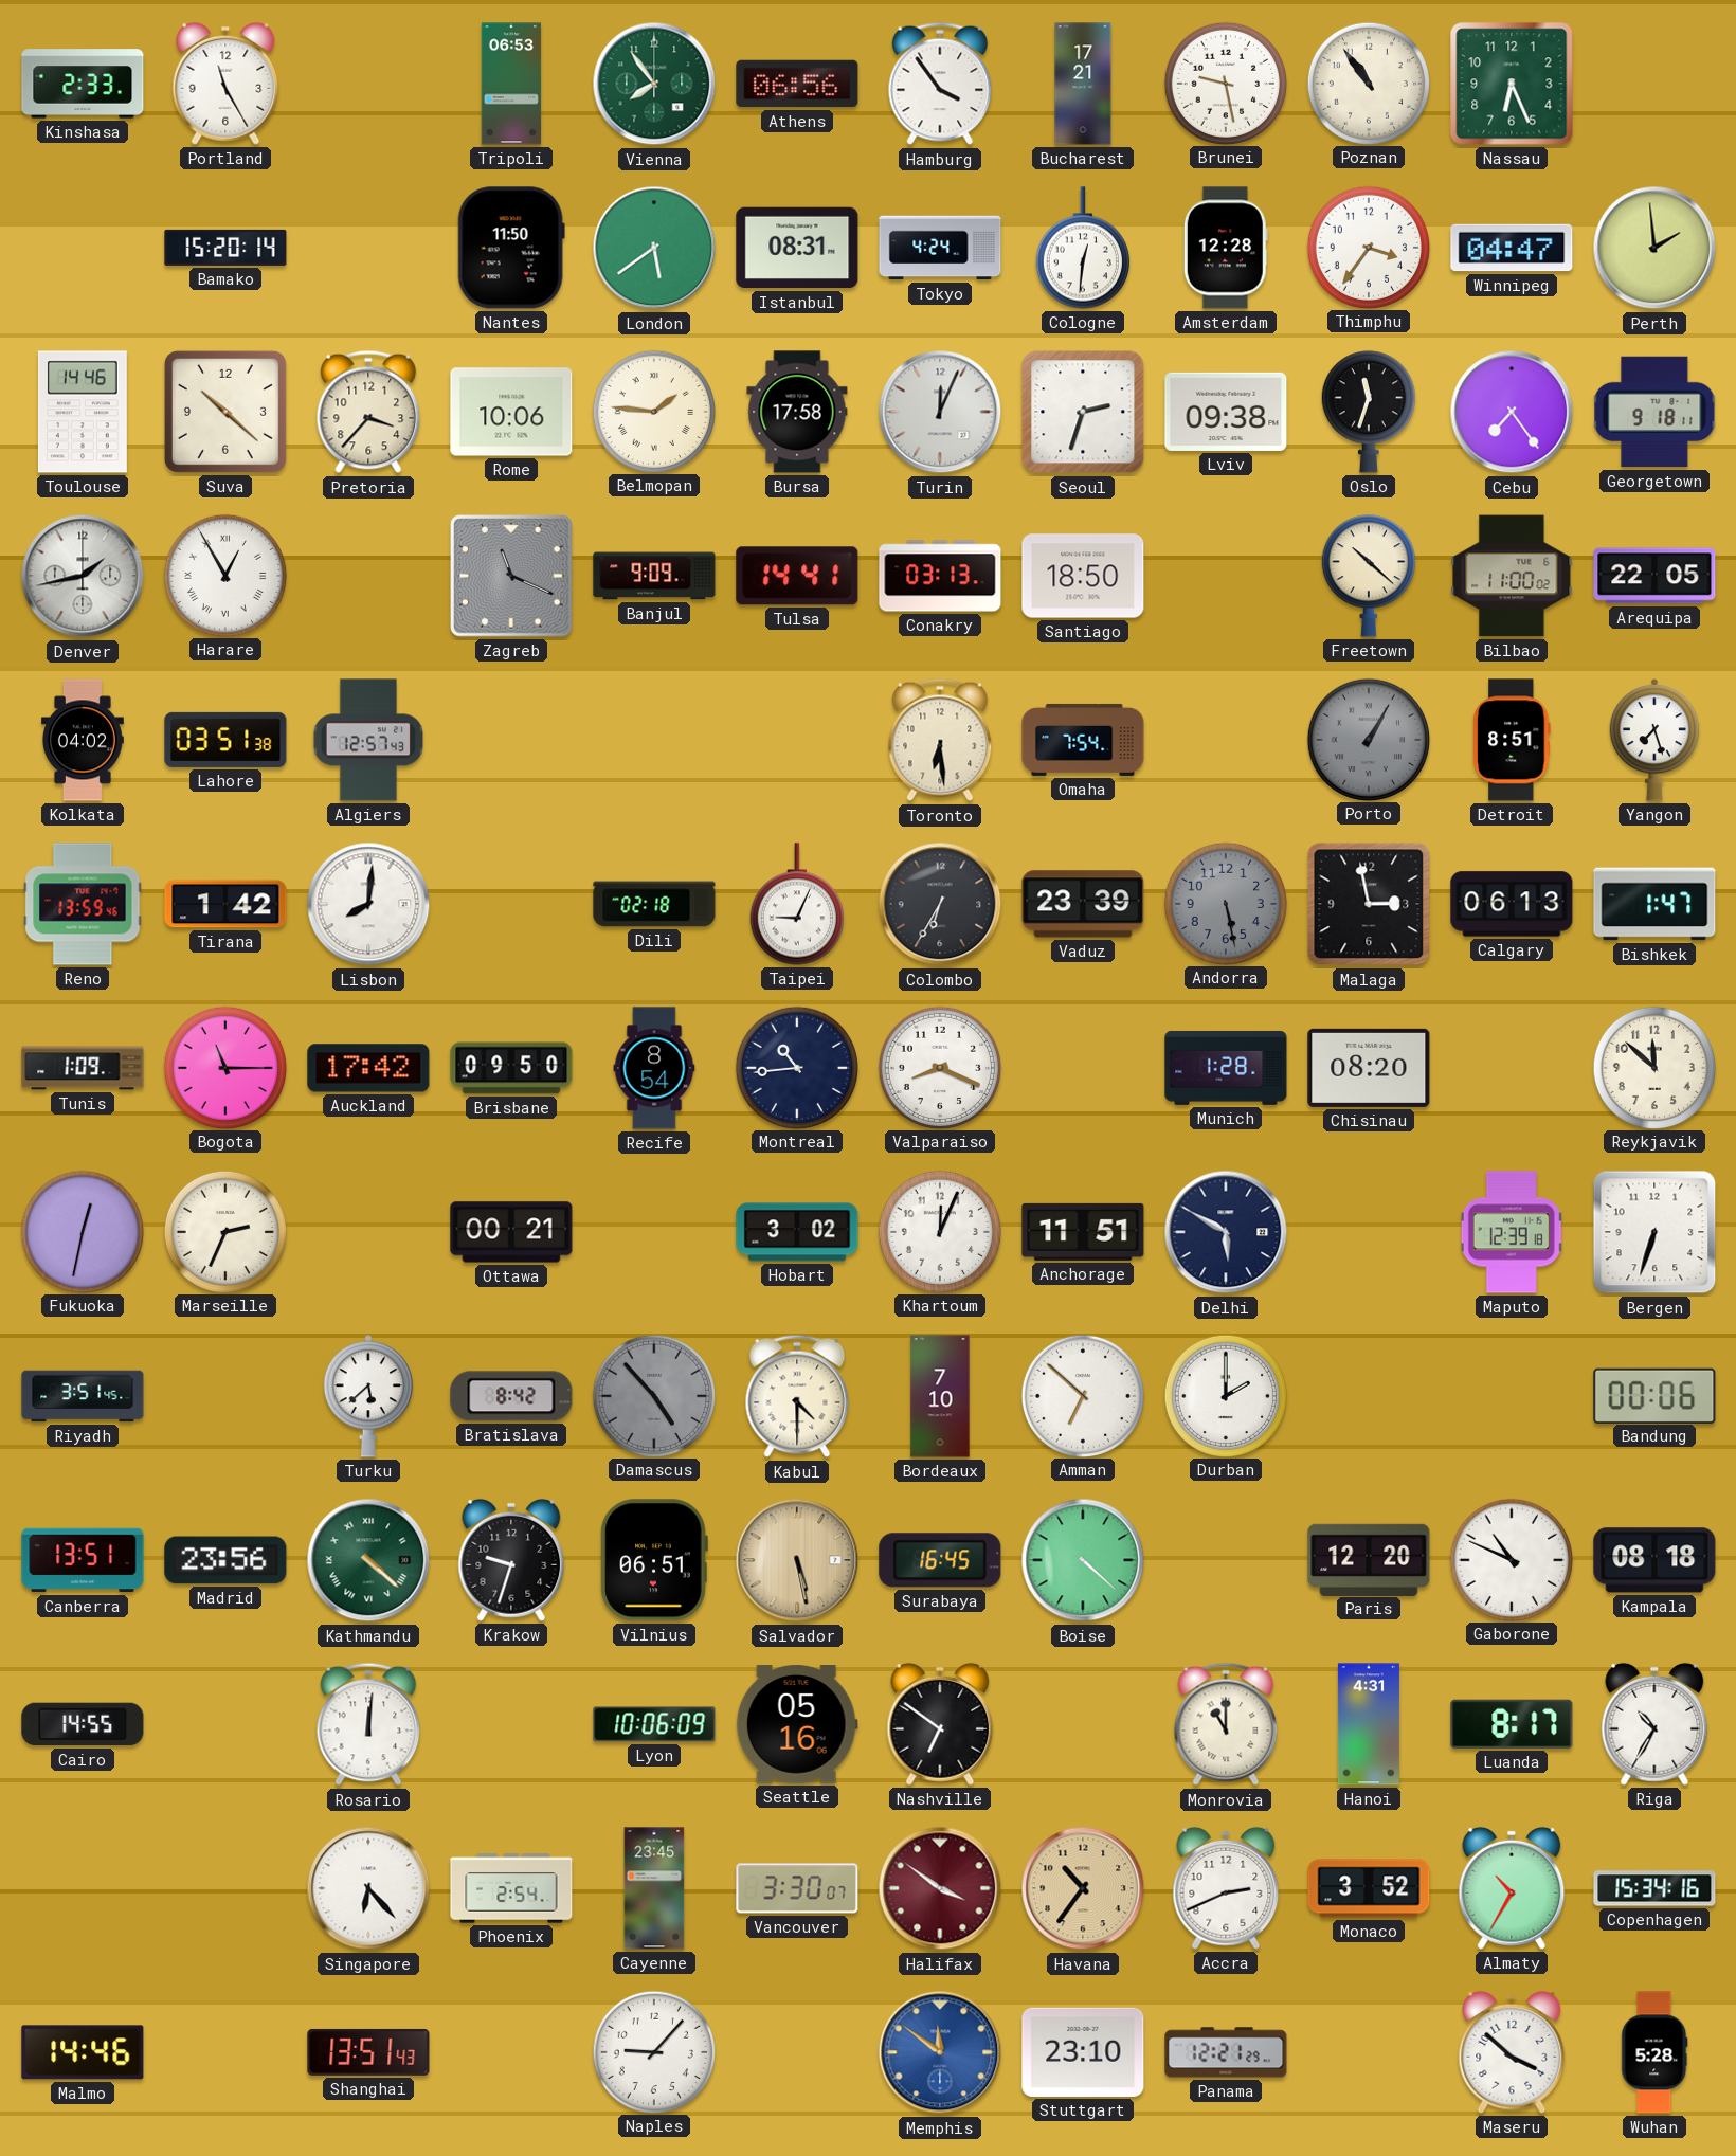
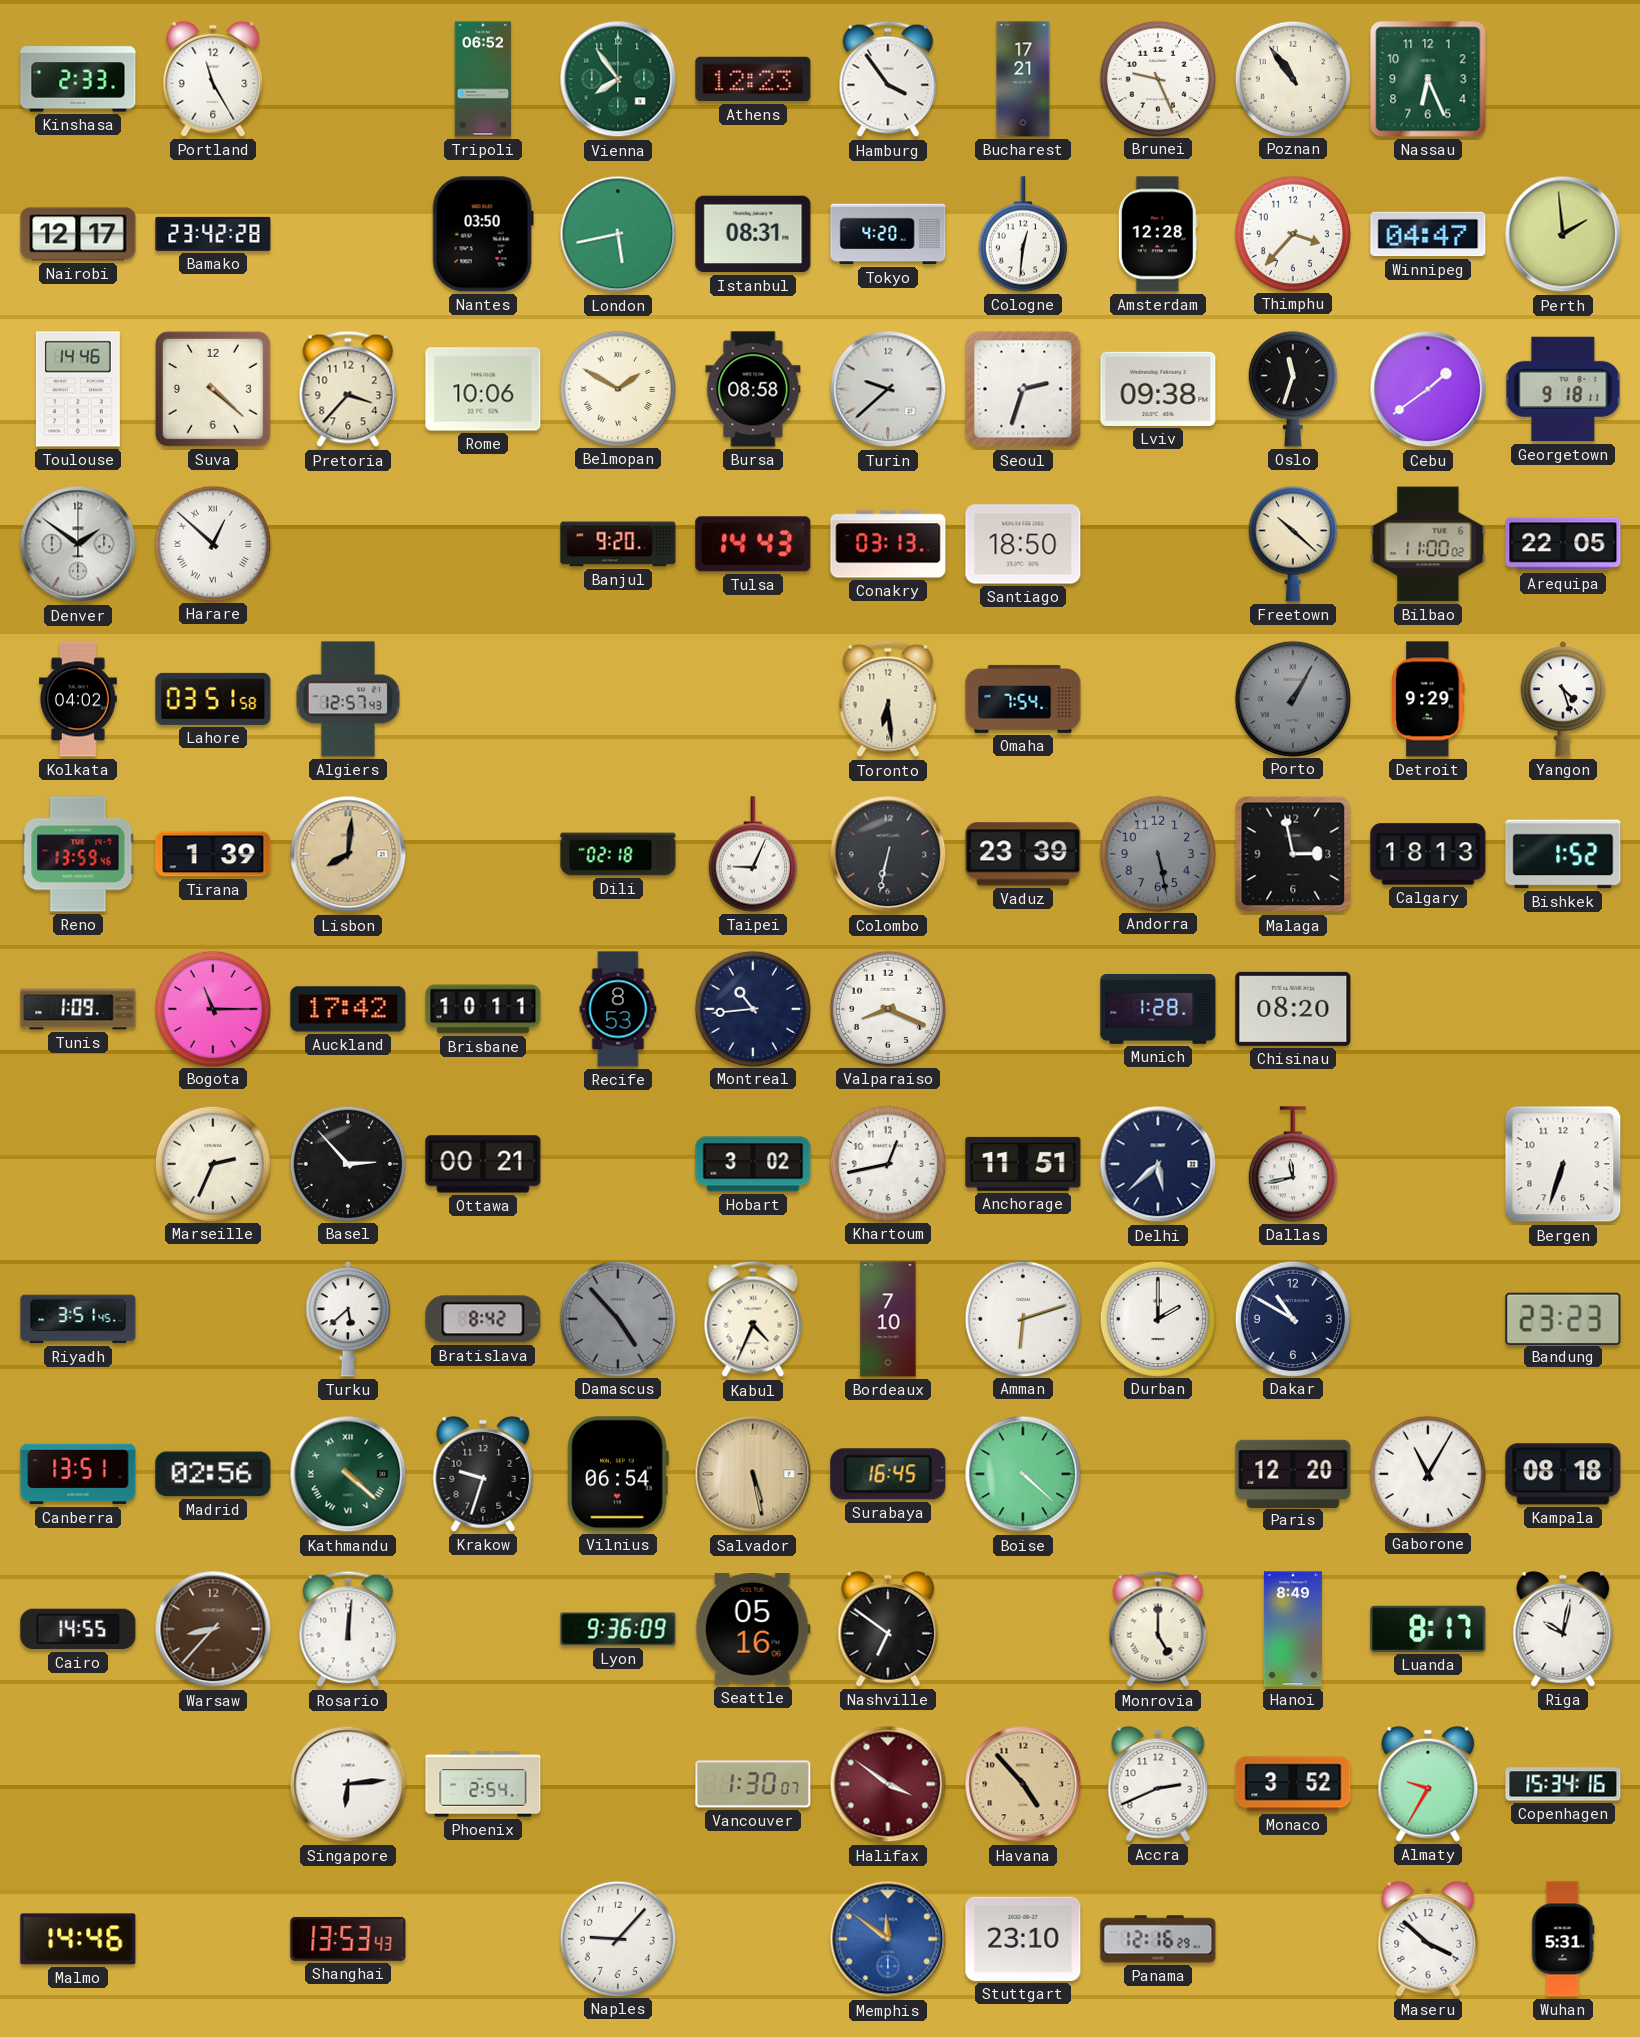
Tripoli: 06:53 -> 06:52 (483, 79)
Athens: 06:56 -> 12:23 (753, 79)
Brunei: 9:28 -> 9:26 (1157, 78)
Nairobi: none -> 12:17 (78, 234)
Bamako: 15:20 -> 23:42 (213, 234)
Nantes: 11:50 -> 03:50 (483, 234)
London: 5:39 -> 5:43 (618, 234)
Tokyo: 4:24 -> 4:20 (888, 234)
Thimphu: 3:36 -> 3:37 (1292, 233)
Suva: 10:22 -> 4:22 (213, 389)
Belmopan: 1:46 -> 1:50 (617, 388)
Bursa: 17:58 -> 08:58 (753, 389)
Turin: 12:04 -> 9:38 (888, 389)
Cebu: 7:24 -> 1:39 (1428, 389)
Denver: 1:43 -> 1:51 (78, 544)
Harare: 12:55 -> 12:52 (212, 543)
Zagreb: 11:19 -> none (511, 576)
Banjul: 9:09 -> 9:20 (618, 544)
Tulsa: 14:41 -> 14:43 (753, 544)
Lahore: 03:51:38 -> 03:51:58 (213, 699)
Detroit: 8:51 -> 9:29 (1428, 699)
Yangon: 7:27 -> 4:27 (1563, 699)
Tirana: 1:42 -> 1:39 (213, 854)
Lisbon dial: white -> champagne (348, 854)
Colombo: 6:35 -> 6:32 (888, 854)
Calgary: 06:13 -> 18:13 (1428, 854)
Bishkek: 1:47 -> 1:52 (1563, 854)
Brisbane: 09:50 -> 10:11 (483, 1009)
Recife: 8:54 -> 8:53 (618, 1009)
Reykjavik: 11:52 -> none (1653, 1067)
Fukuoka: 12:32 -> none (82, 1231)
Basel: none -> 2:53 (347, 1163)
Khartoum: 12:04 -> 12:43 (887, 1163)
Delhi: 5:50 -> 5:38 (1158, 1164)
Dallas: none -> 11:43 (1293, 1164)
Maputo: 12:39 -> none (1512, 1232)
Kabul: 4:30 -> 4:34 (753, 1319)
Amman: 6:52 -> 6:12 (1022, 1318)
Dakar: none -> 10:50 (1292, 1318)
Bandung: 00:06 -> 23:23 (1563, 1318)
Madrid: 23:56 -> 02:56 (213, 1474)
Vilnius: 06:51 -> 06:54 (618, 1474)
Gaborone: 10:49 -> 11:05 (1427, 1473)
Warsaw: none -> 8:37 (213, 1629)
Lyon: 10:06 -> 9:36 (618, 1629)
Monrovia: 11:00 -> 5:00 (1158, 1629)
Hanoi: 4:31 -> 8:49 (1293, 1629)
Riga: 10:35 -> 10:02 (1563, 1629)
Singapore: 6:23 -> 6:14 (348, 1784)
Cayenne: 23:45 -> none (654, 1888)
Vancouver: 3:30 -> 1:30 (753, 1784)
Havana: 10:36 -> 4:53 (1023, 1784)
Almaty: 10:35 -> 9:35 (1428, 1784)
Shanghai: 13:51 -> 13:53 (348, 1939)
Panama: 12:21 -> 12:16 (1158, 1939)
Wuhan: 5:28 -> 5:31 (1563, 1939)
